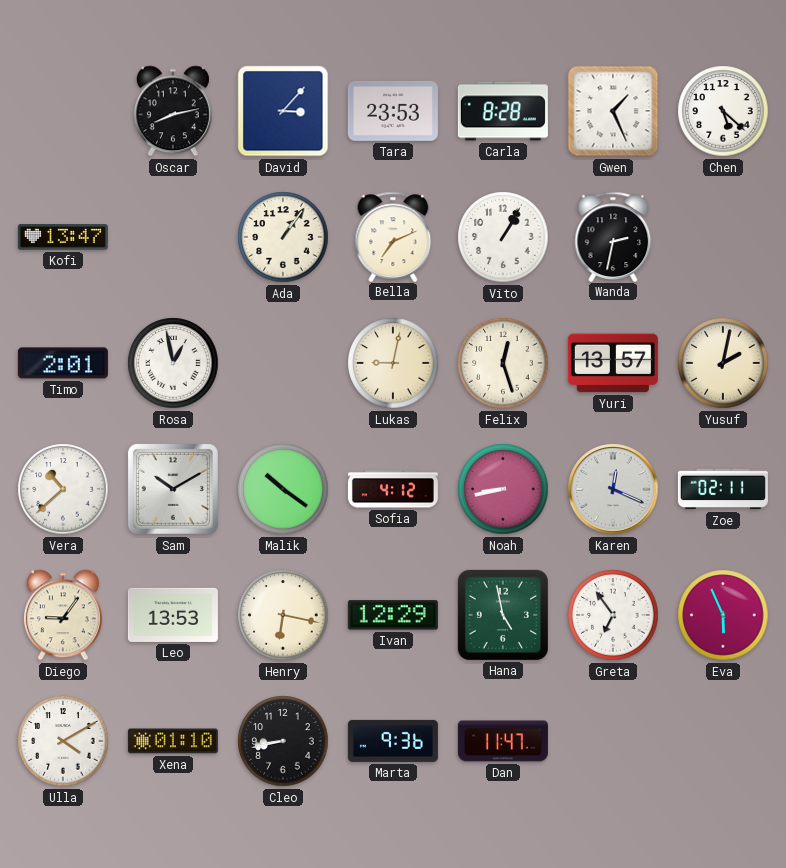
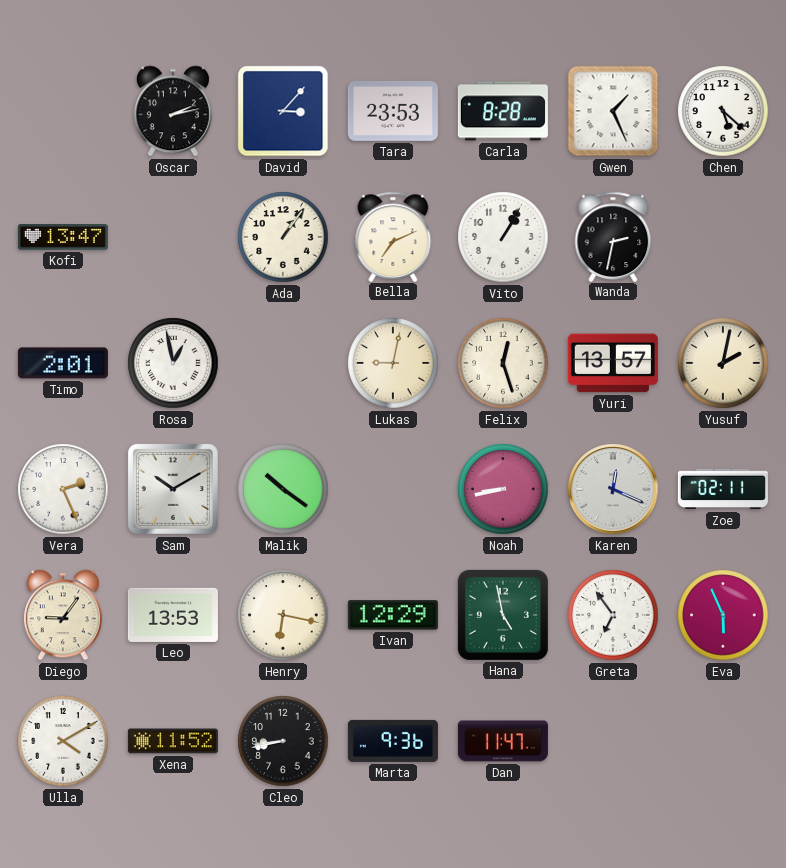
Oscar: 8:13 -> 2:13 (173, 111)
Vera: 10:38 -> 2:26 (63, 489)
Sofia: 4:12 -> none (393, 489)
Xena: 01:10 -> 11:52 (173, 741)
